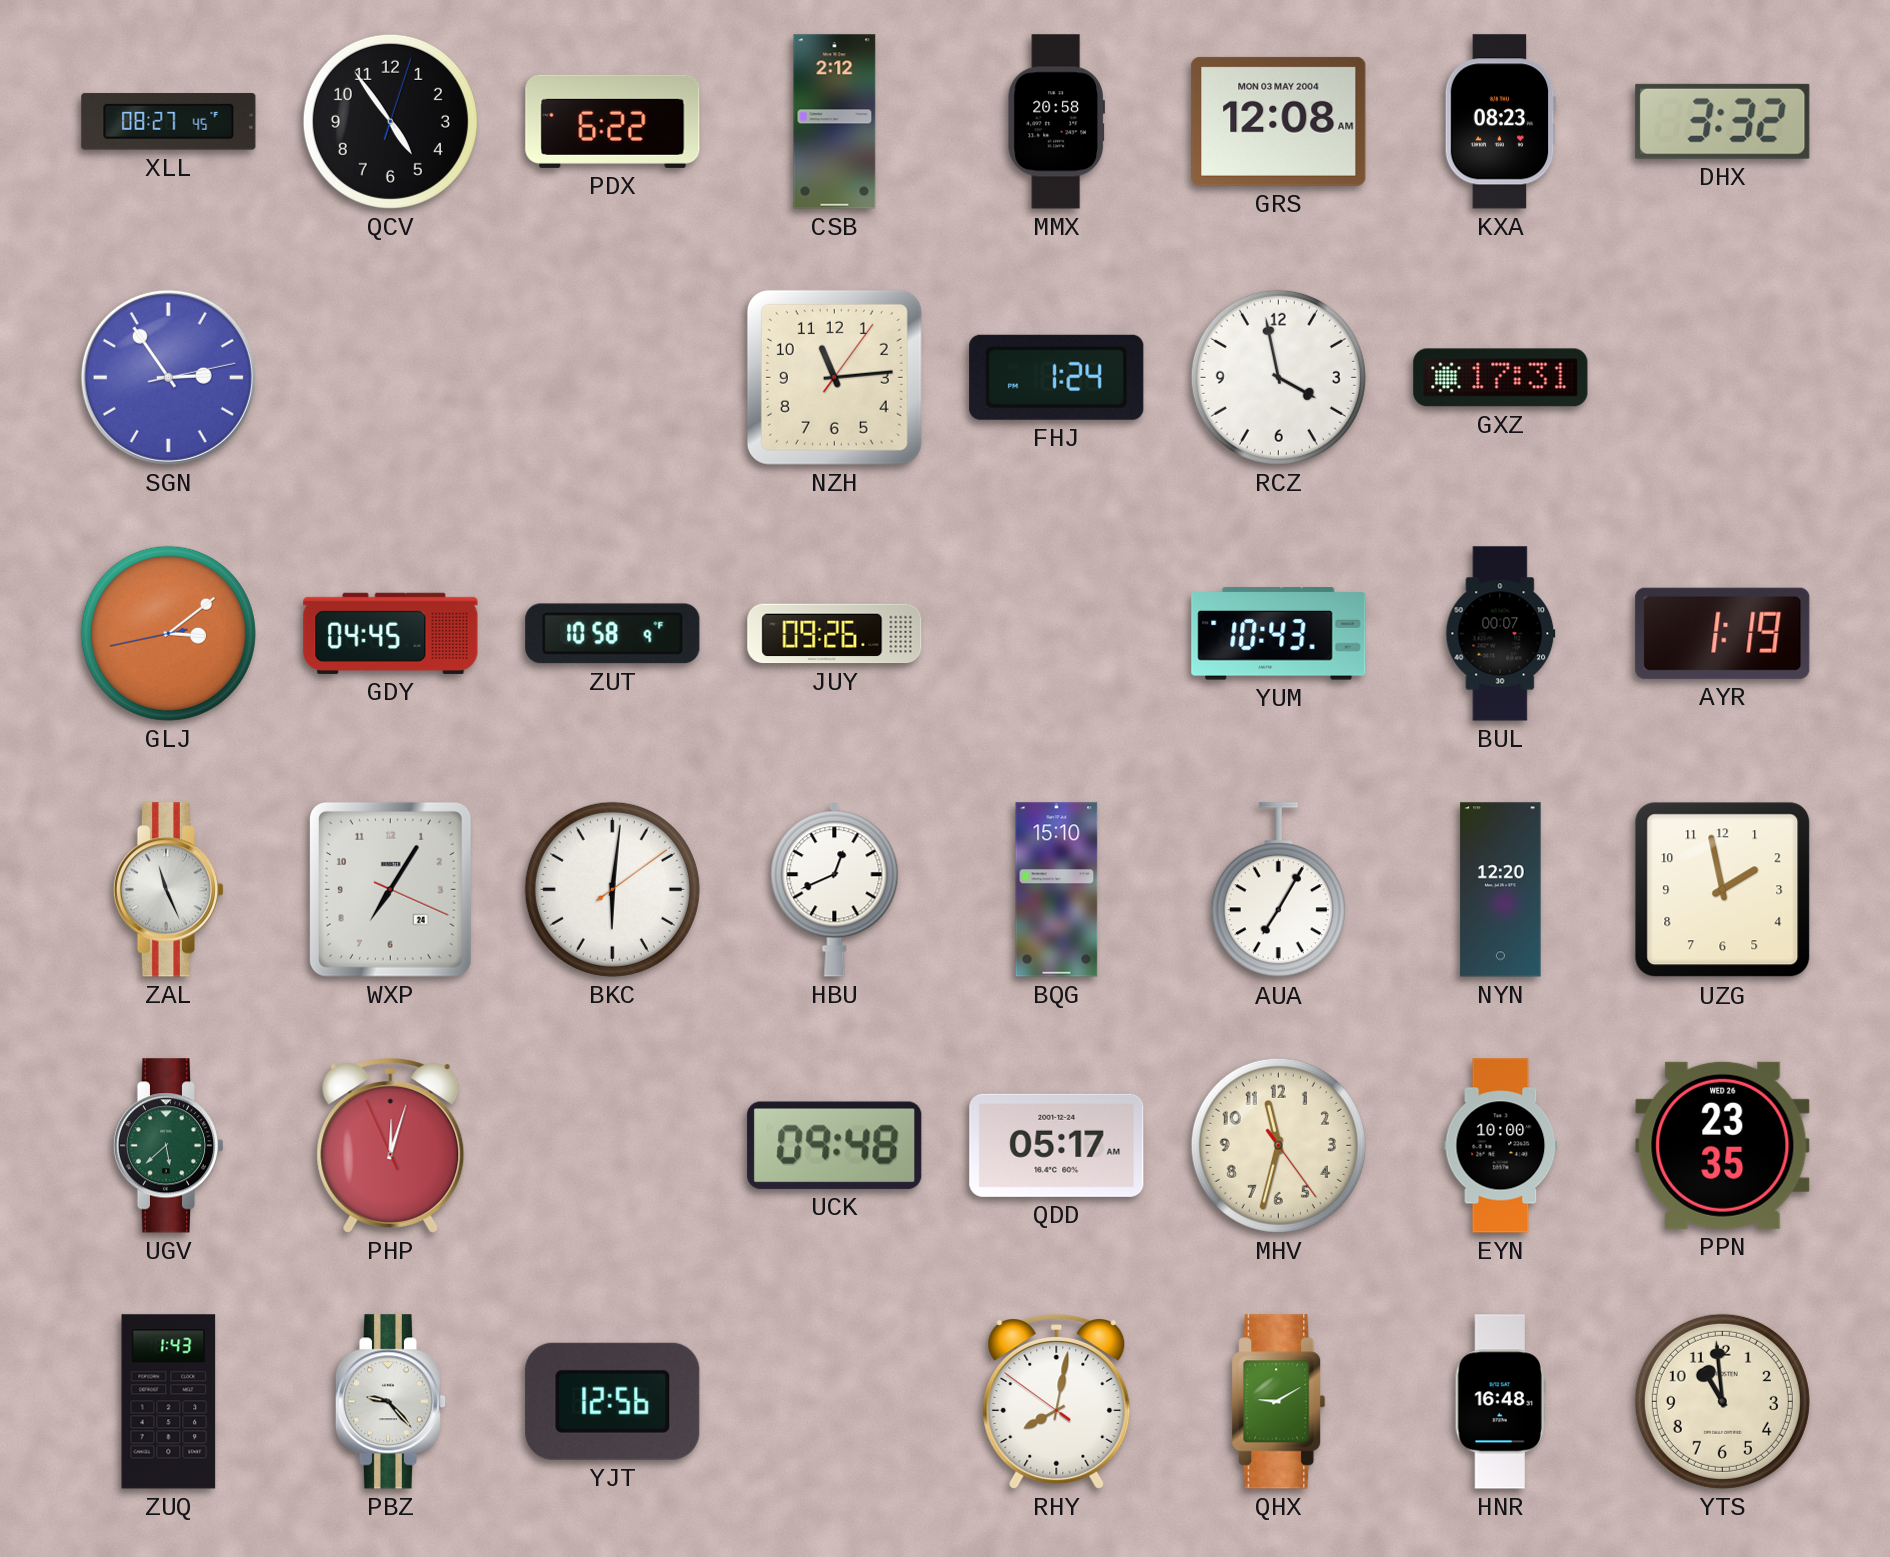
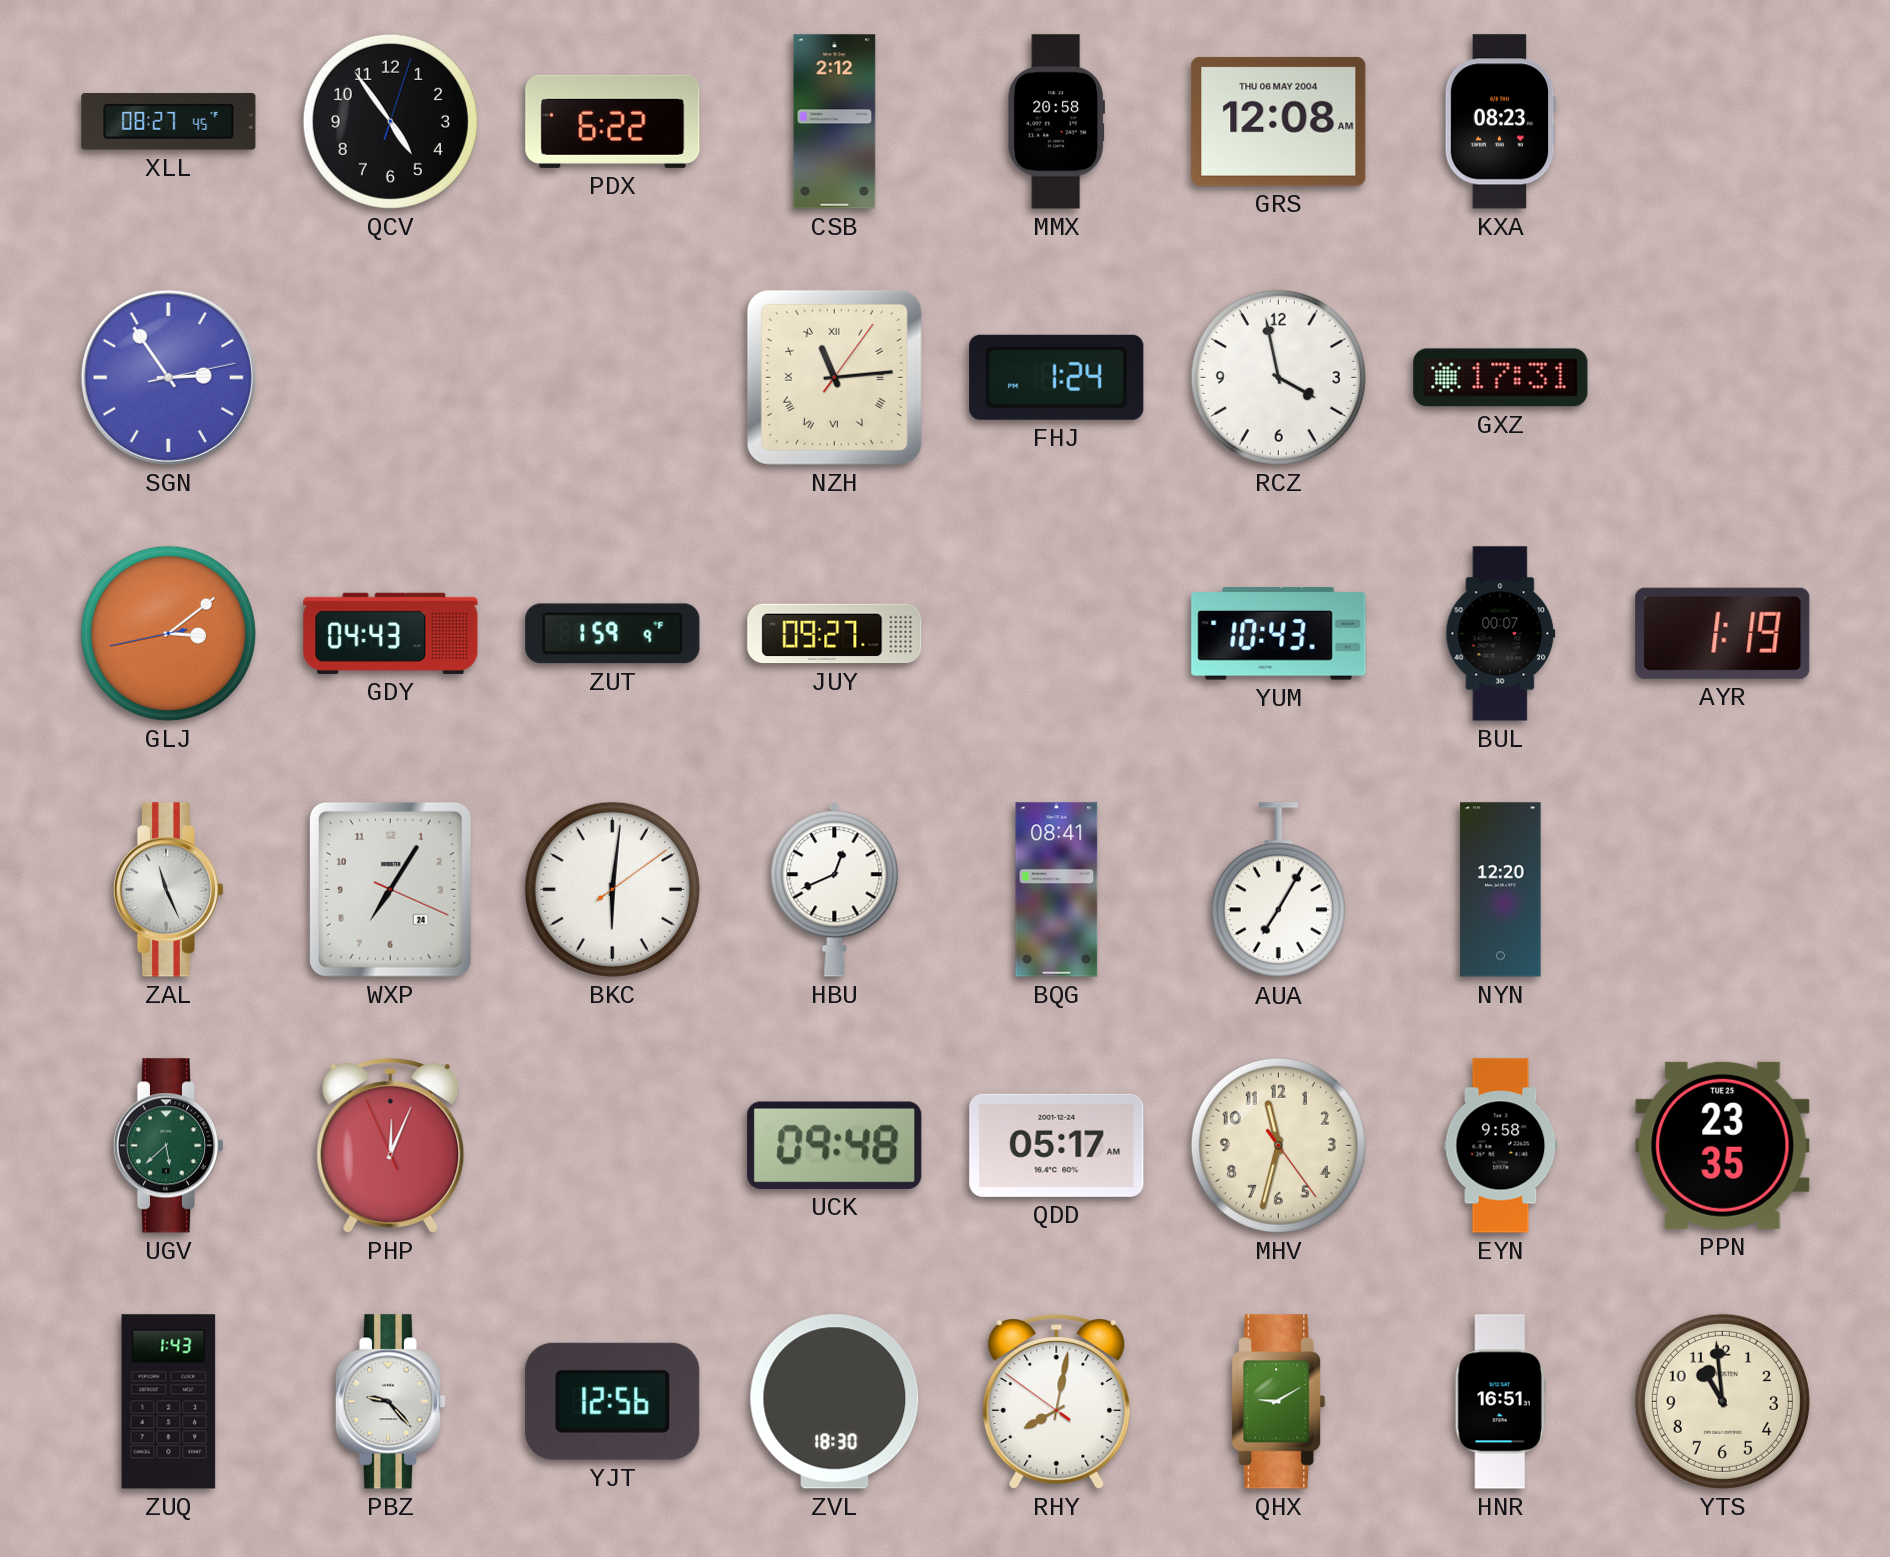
GRS date: MON 03 MAY 2004 -> THU 06 MAY 2004 (1279, 121)
DHX: 3:32 -> none (1723, 121)
NZH numerals: Arabic -> Roman (834, 377)
GDY: 04:45 -> 04:43 (391, 633)
ZUT: 10:58 -> 1:59 (613, 634)
JUY: 09:26 -> 09:27 (835, 634)
BQG: 15:10 -> 08:41 (1057, 890)
UZG: 1:58 -> none (1723, 890)
PHP: 12:02 -> 12:03 (391, 1146)
EYN: 10:00 -> 9:58 (1501, 1146)
PPN date: WED 26 -> TUE 25 (1723, 1145)
ZVL: none -> 18:30 (835, 1402)
HNR: 16:48 -> 16:51 (1500, 1402)
